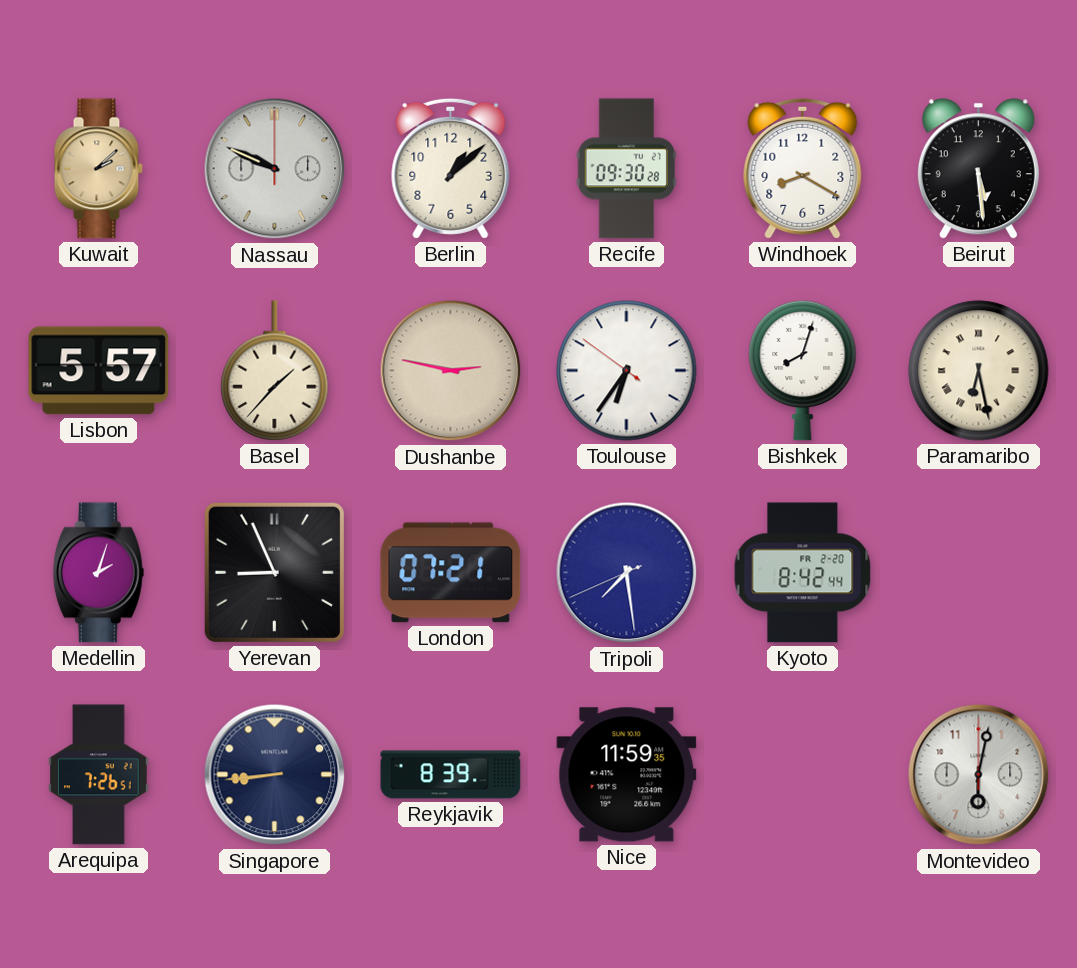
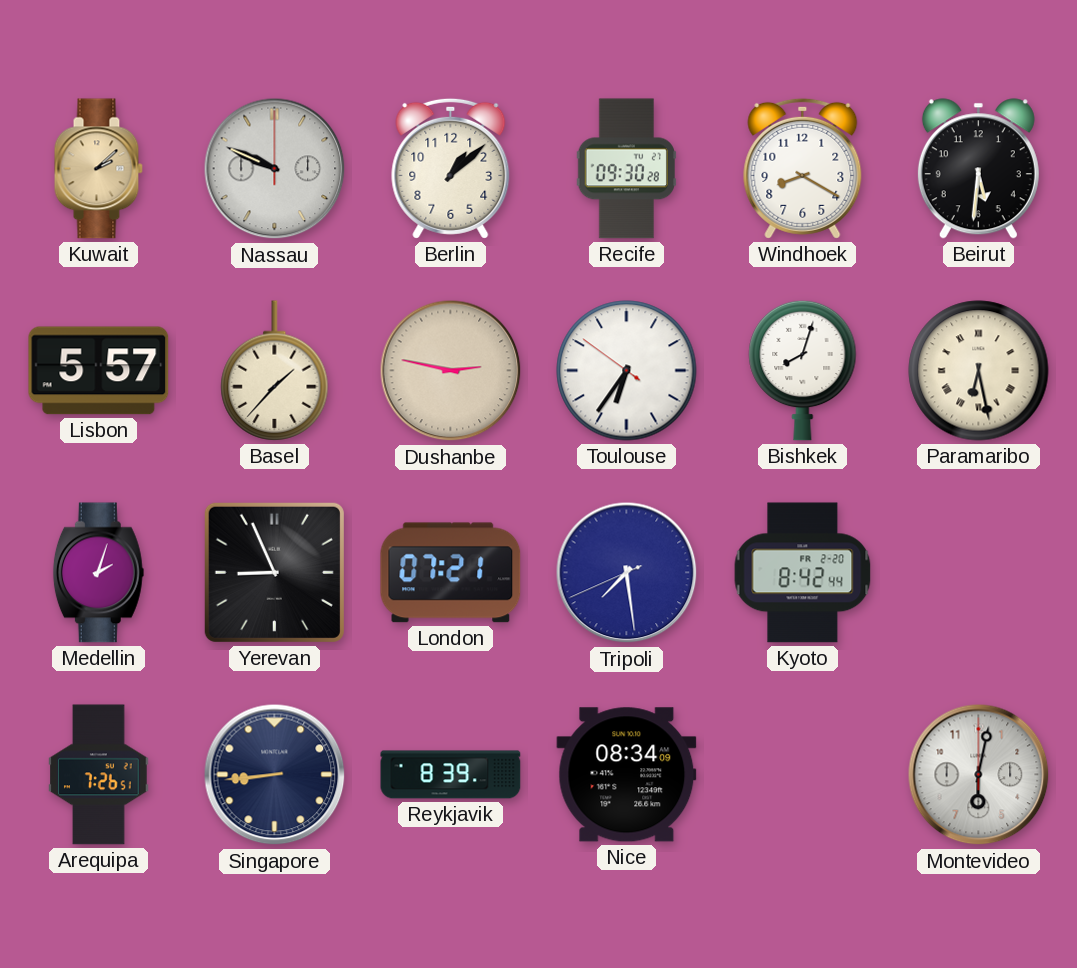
Beirut: 5:29 -> 5:31 (978, 169)
Nice: 11:59 -> 08:34 (627, 775)
